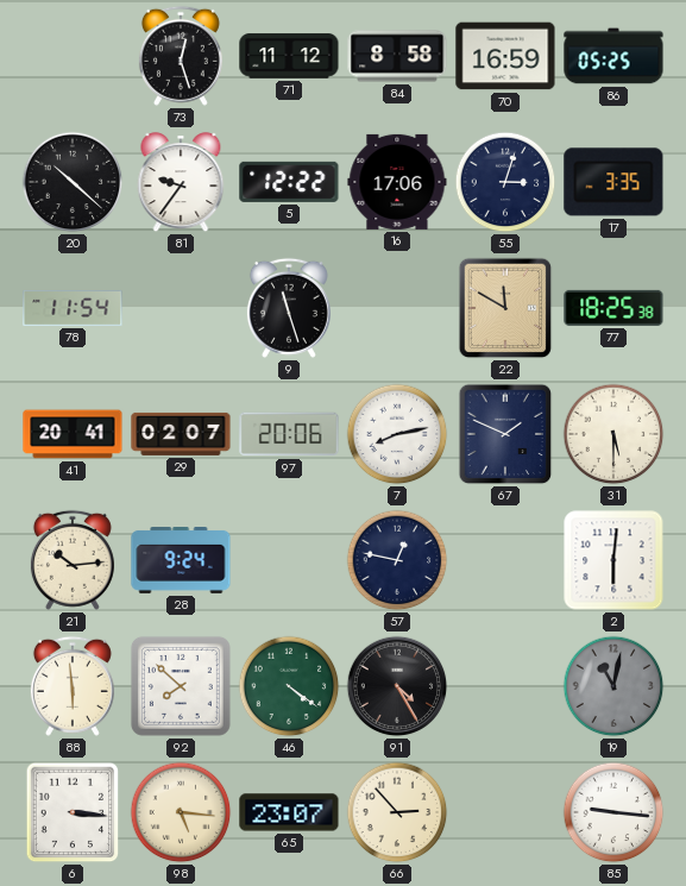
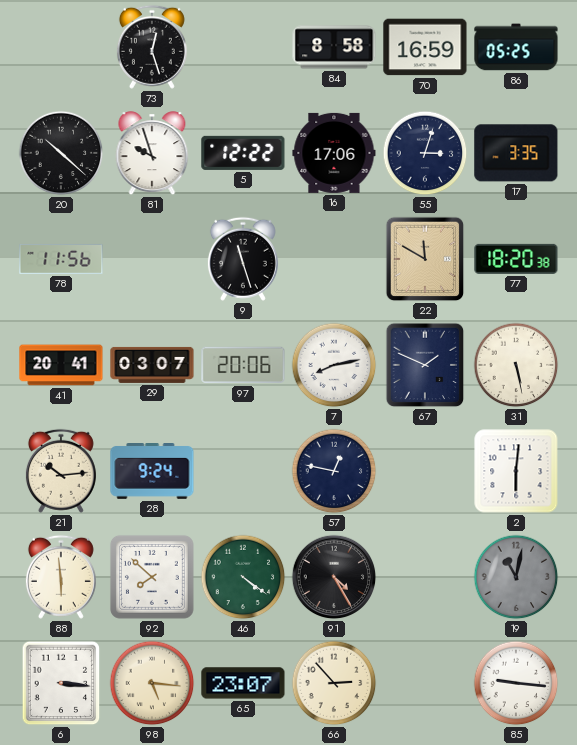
71: 11:12 -> none (289, 56)
81: 9:36 -> 9:57 (152, 154)
78: 11:54 -> 11:56 (61, 259)
77: 18:25 -> 18:20 (516, 259)
29: 02:07 -> 03:07 (152, 365)
31: 5:30 -> 5:28 (516, 365)
